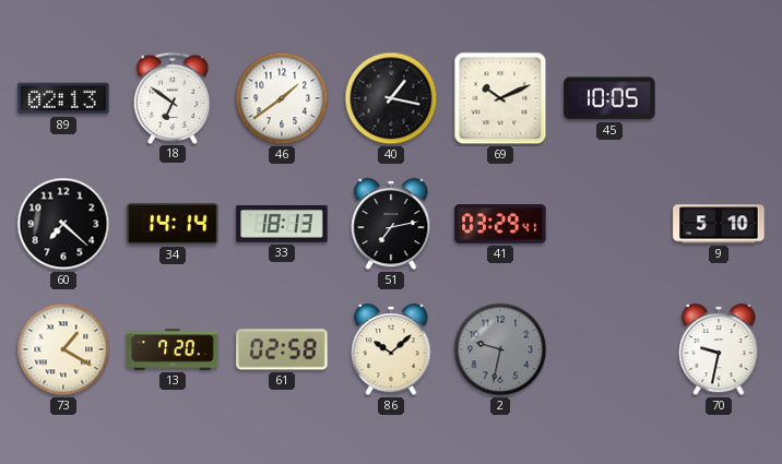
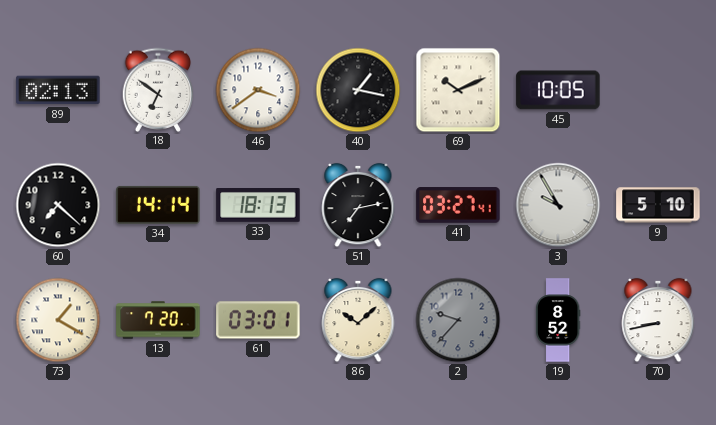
46: 1:39 -> 3:39 (258, 90)
41: 03:29 -> 03:27 (458, 205)
3: none -> 9:55 (558, 205)
61: 02:58 -> 03:01 (258, 320)
2: 9:32 -> 9:37 (458, 320)
19: none -> 8:52 (558, 320)
70: 9:32 -> 8:43 (658, 320)
